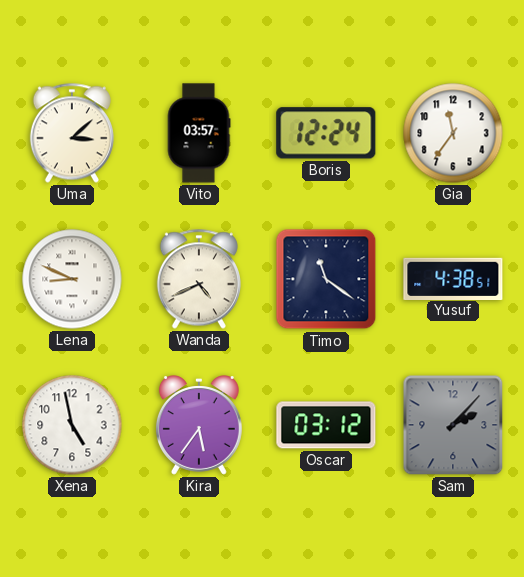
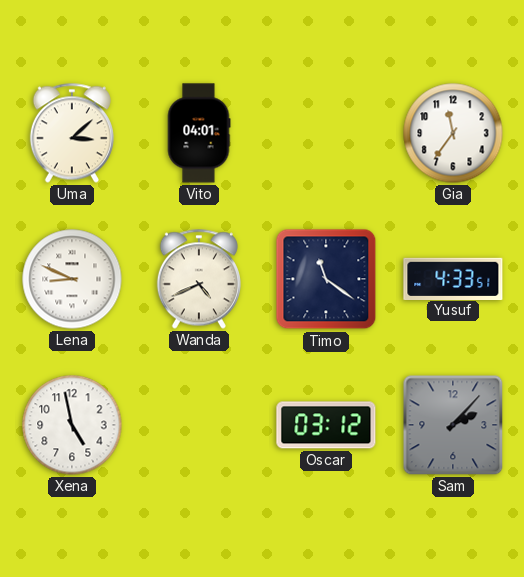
Vito: 03:57 -> 04:01 (199, 133)
Boris: 12:24 -> none (326, 133)
Yusuf: 4:38 -> 4:33 (453, 278)
Kira: 5:36 -> none (199, 425)
